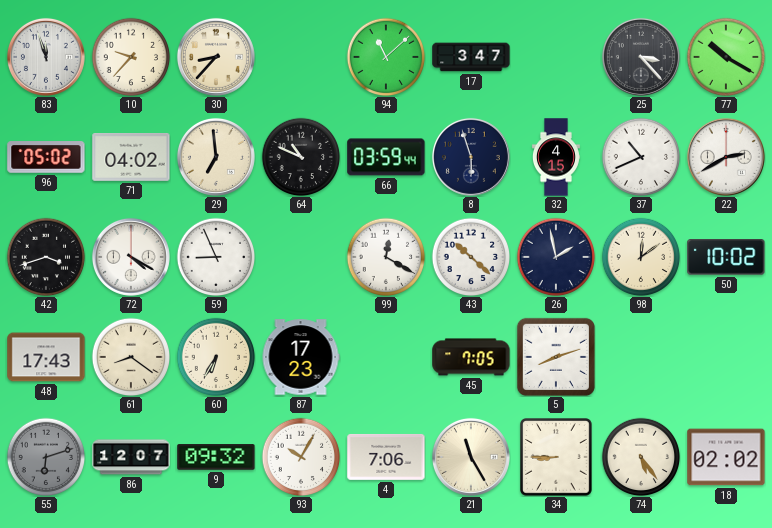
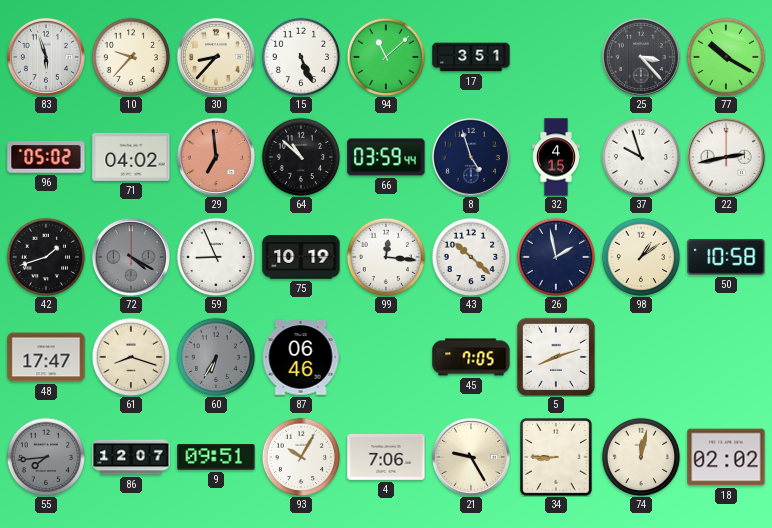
83: 11:57 -> 5:57 (46, 57)
15: none -> 5:26 (301, 57)
17: 3:47 -> 3:51 (471, 57)
29 dial: cream -> salmon (216, 157)
64: 10:49 -> 10:52 (301, 157)
8: 5:57 -> 4:57 (471, 157)
37: 10:41 -> 9:57 (641, 157)
22: 2:40 -> 2:43 (726, 157)
42: 3:42 -> 1:42 (46, 257)
72 dial: white -> grey (131, 257)
75: none -> 10:19 (301, 257)
99: 12:20 -> 12:16 (386, 257)
98: 12:09 -> 1:09 (641, 257)
50: 10:02 -> 10:58 (726, 257)
48: 17:43 -> 17:47 (46, 357)
61: 8:21 -> 8:18 (131, 357)
60 dial: cream -> grey (216, 357)
87: 17:23 -> 06:46 (301, 357)
55: 6:12 -> 7:44 (46, 457)
9: 09:32 -> 09:51 (216, 457)
21: 11:25 -> 9:25 (471, 457)
74: 5:24 -> 12:02 (641, 457)
